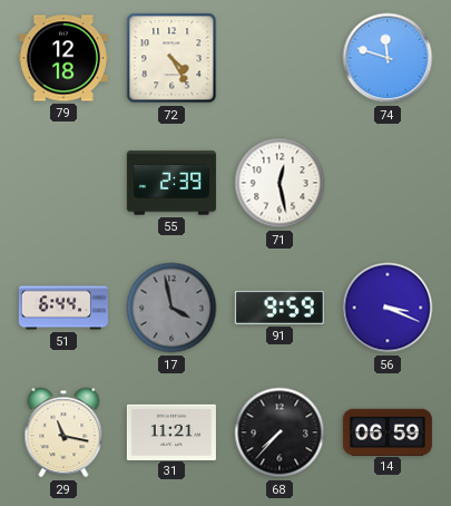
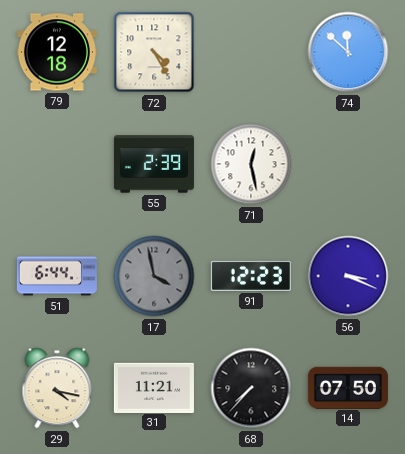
74: 11:48 -> 11:52 (348, 52)
91: 9:59 -> 12:23 (251, 276)
29: 11:17 -> 4:17 (57, 388)
14: 06:59 -> 07:50 (348, 387)
